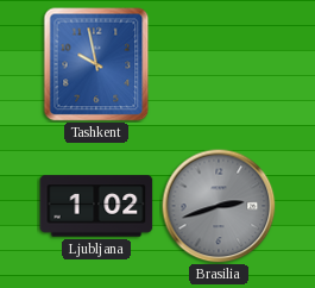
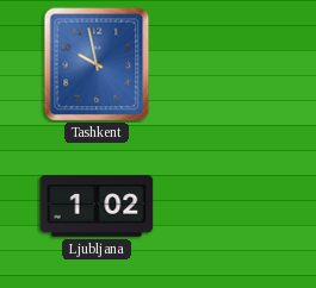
Brasilia: 2:42 -> none (219, 206)
